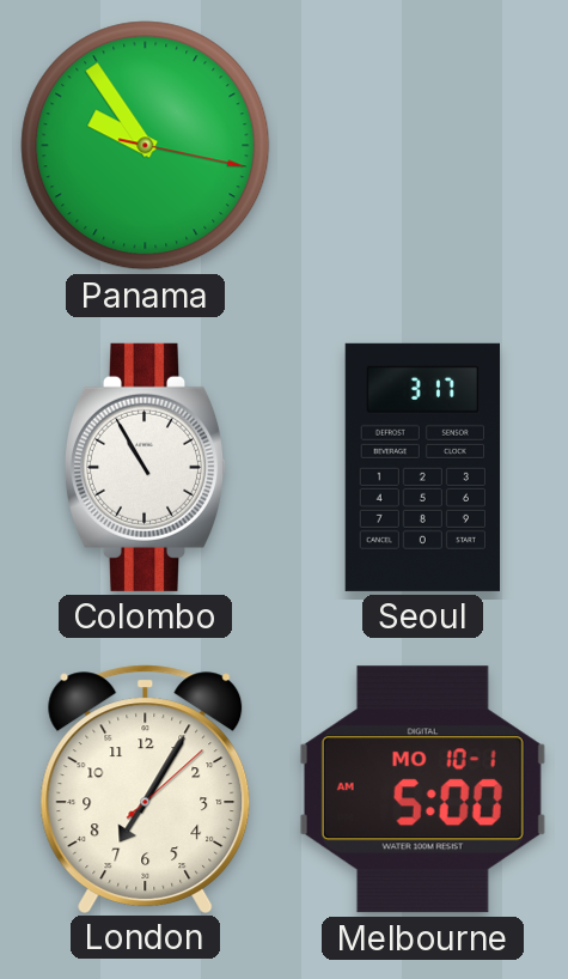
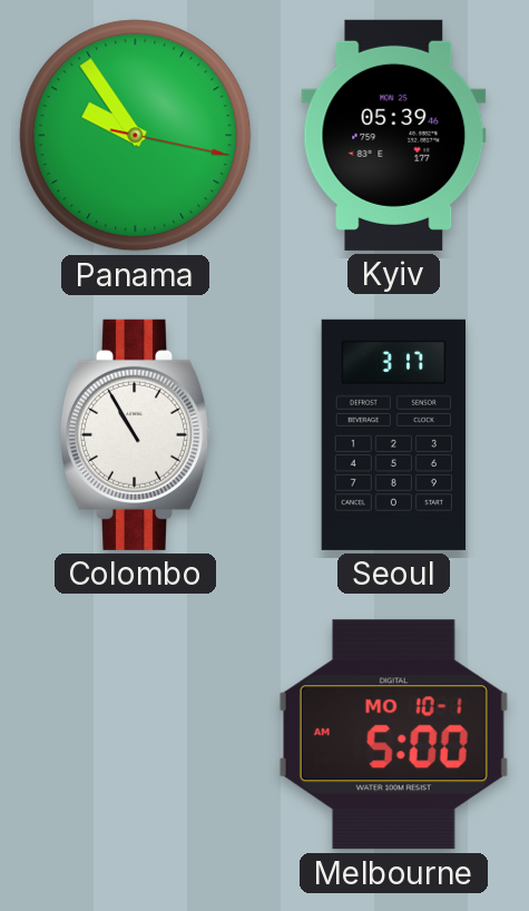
Kyiv: none -> 05:39 (394, 135)
London: 7:05 -> none (146, 789)
